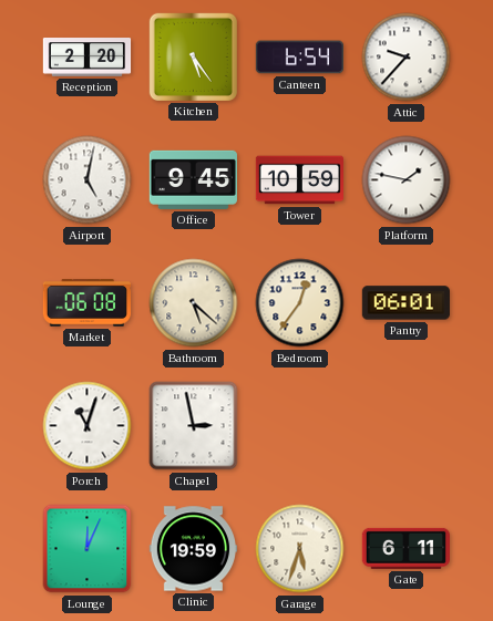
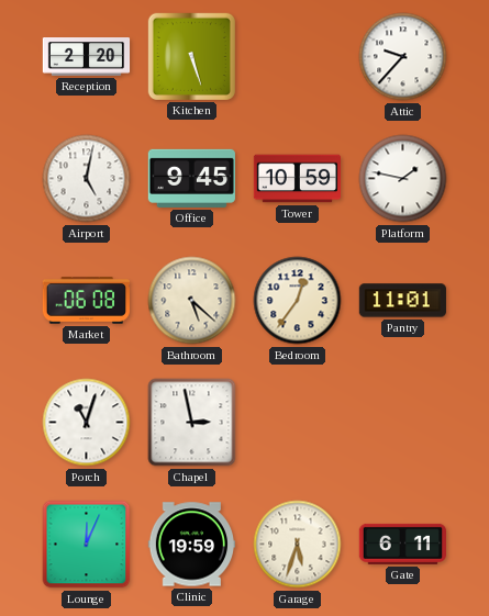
Kitchen: 5:24 -> 5:27 (191, 56)
Canteen: 6:54 -> none (299, 58)
Pantry: 06:01 -> 11:01 (402, 301)
